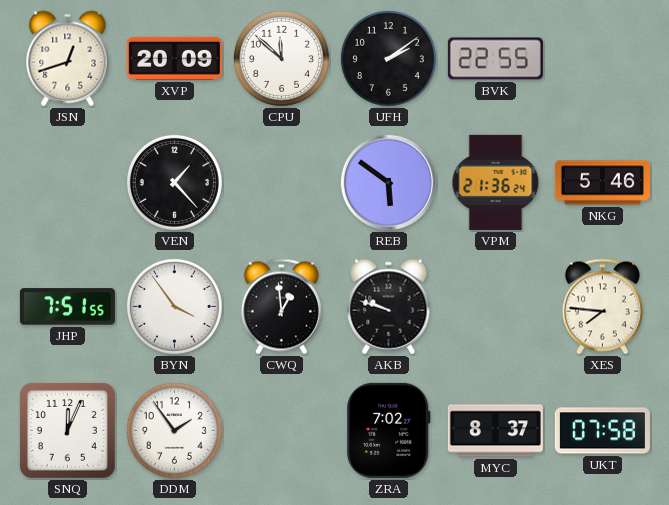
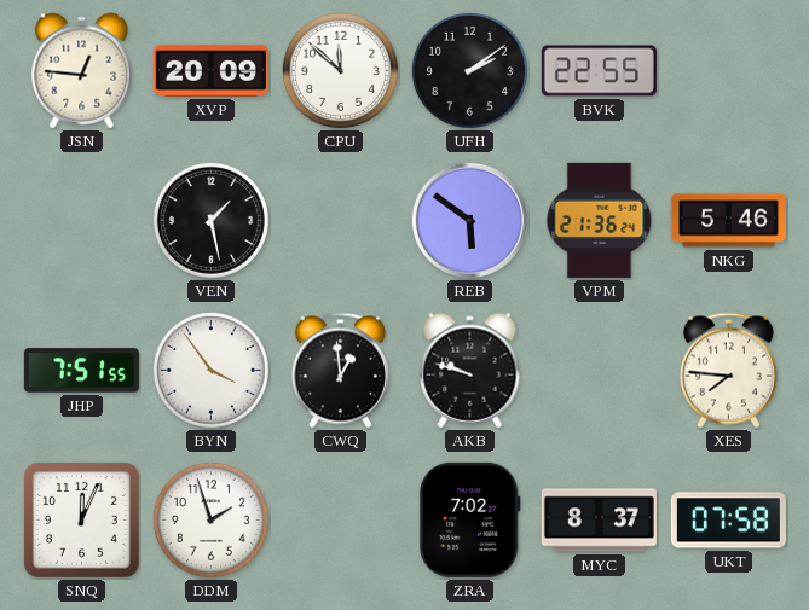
JSN: 12:42 -> 12:46 (82, 71)
VEN: 1:23 -> 1:28 (210, 220)
DDM: 1:54 -> 1:57 (210, 519)
